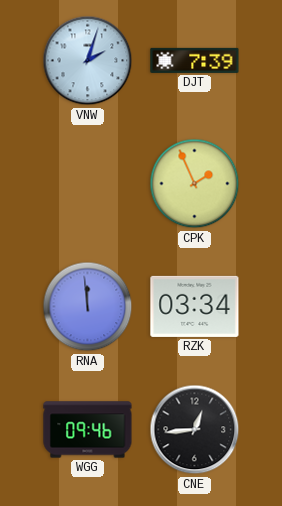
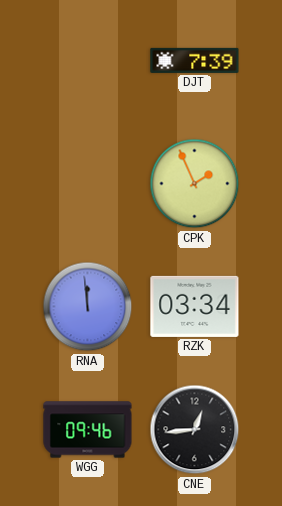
VNW: 2:03 -> none (88, 61)
